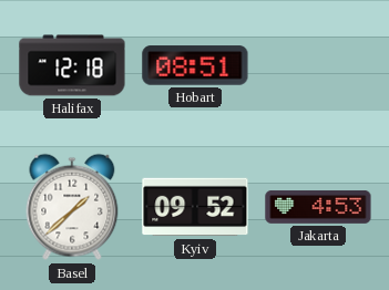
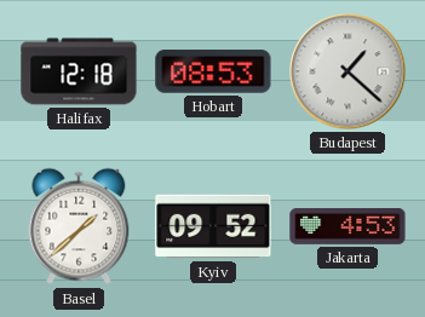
Hobart: 08:51 -> 08:53 (213, 71)
Budapest: none -> 1:22 (348, 71)
